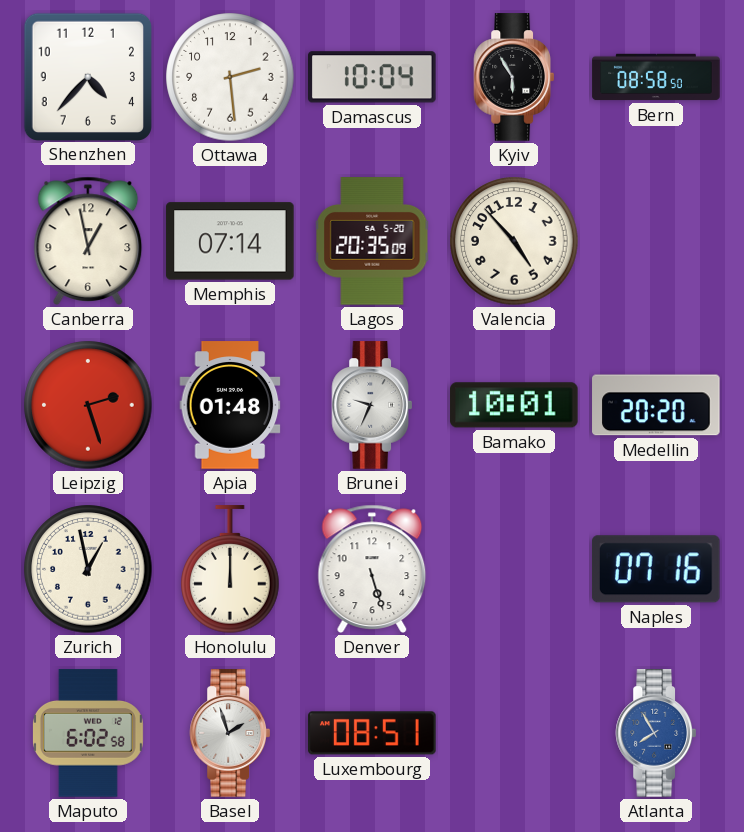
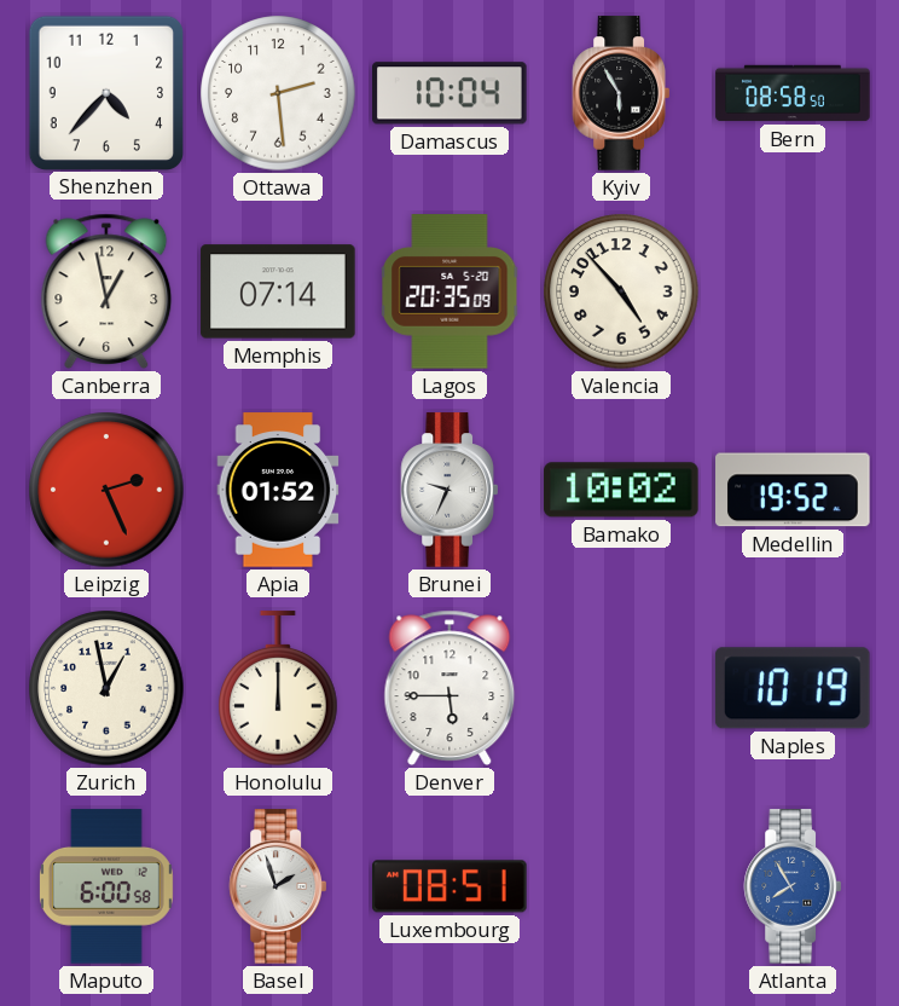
Leipzig: 2:27 -> 2:26 (106, 490)
Apia: 01:48 -> 01:52 (278, 490)
Bamako: 10:01 -> 10:02 (621, 490)
Medellin: 20:20 -> 19:52 (793, 490)
Denver: 5:27 -> 5:45 (449, 688)
Naples: 07:16 -> 10:19 (793, 688)
Maputo: 6:02 -> 6:00 (106, 886)
